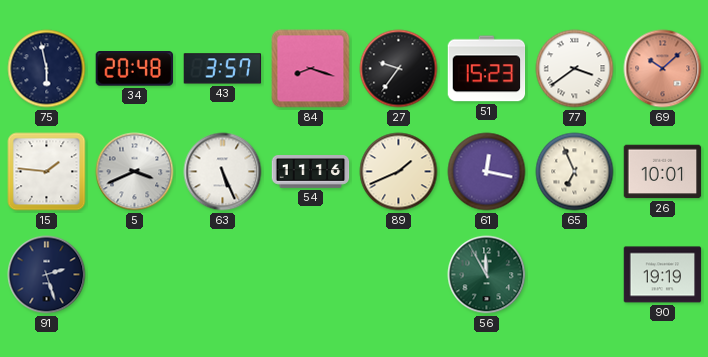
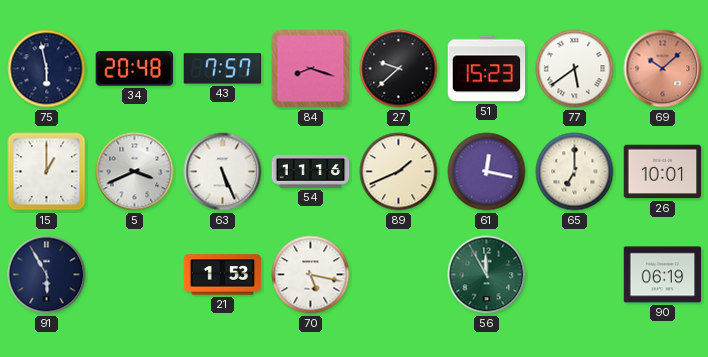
43: 3:57 -> 7:57 (223, 69)
27: 9:36 -> 9:38 (399, 69)
77: 3:39 -> 5:39 (575, 69)
15: 1:46 -> 1:00 (47, 172)
65: 6:56 -> 7:00 (575, 172)
91: 2:27 -> 5:55 (47, 275)
21: none -> 1:53 (223, 275)
70: none -> 5:17 (311, 275)
90: 19:19 -> 06:19 (663, 275)
